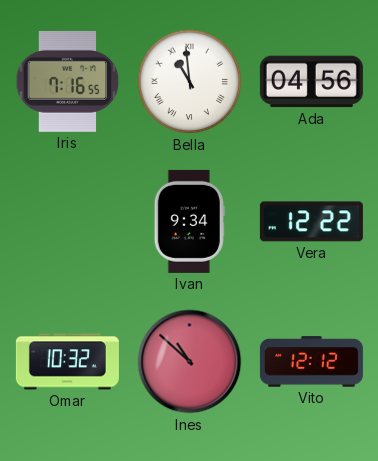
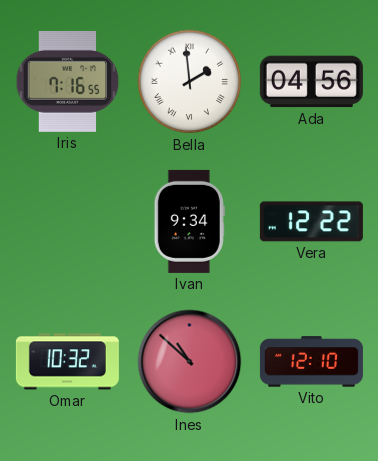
Bella: 10:59 -> 1:59 (190, 82)
Vito: 12:12 -> 12:10 (311, 362)
